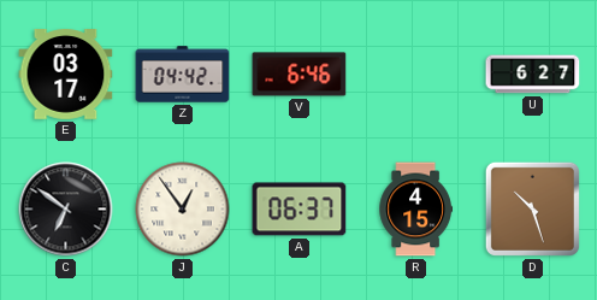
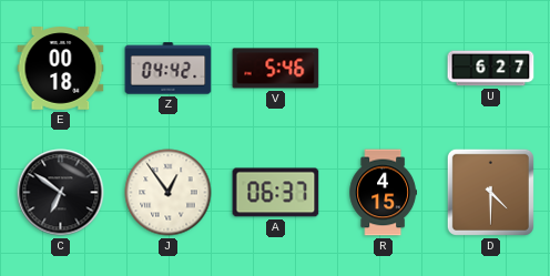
E: 03:17 -> 00:18 (61, 69)
V: 6:46 -> 5:46 (276, 69)
D: 10:27 -> 4:30 (490, 192)
